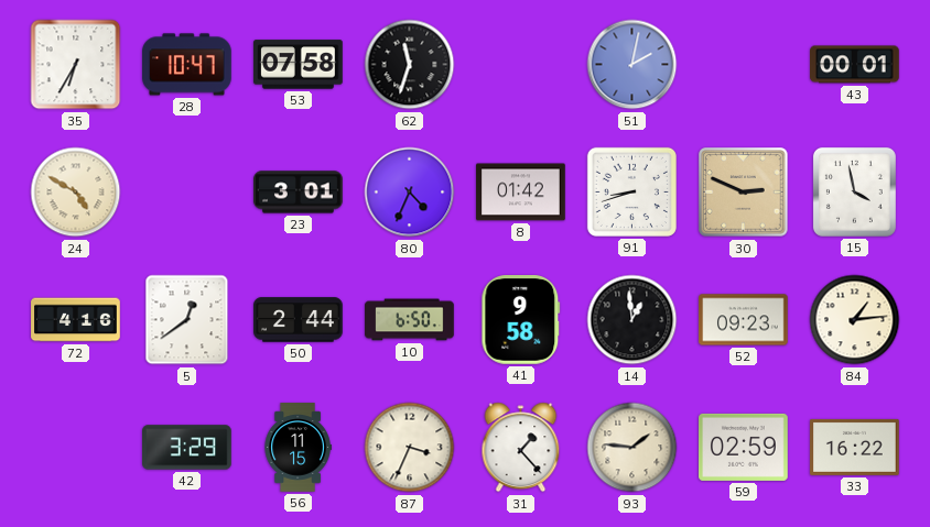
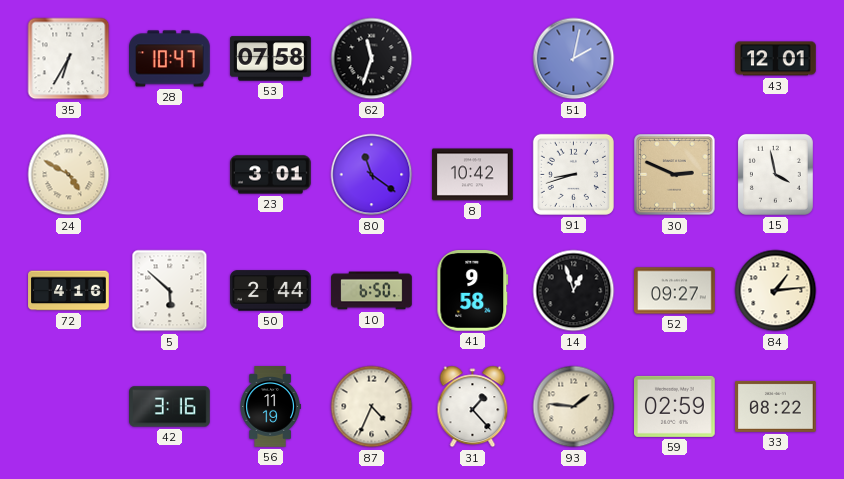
43: 00:01 -> 12:01 (776, 59)
80: 4:34 -> 11:21 (372, 175)
8: 01:42 -> 10:42 (473, 175)
5: 12:39 -> 5:52 (170, 291)
14: 12:59 -> 12:57 (574, 291)
52: 09:23 -> 09:27 (675, 291)
42: 3:29 -> 3:16 (170, 407)
56: 11:15 -> 11:19 (270, 407)
87: 3:34 -> 4:34 (372, 407)
33: 16:22 -> 08:22 (776, 406)
